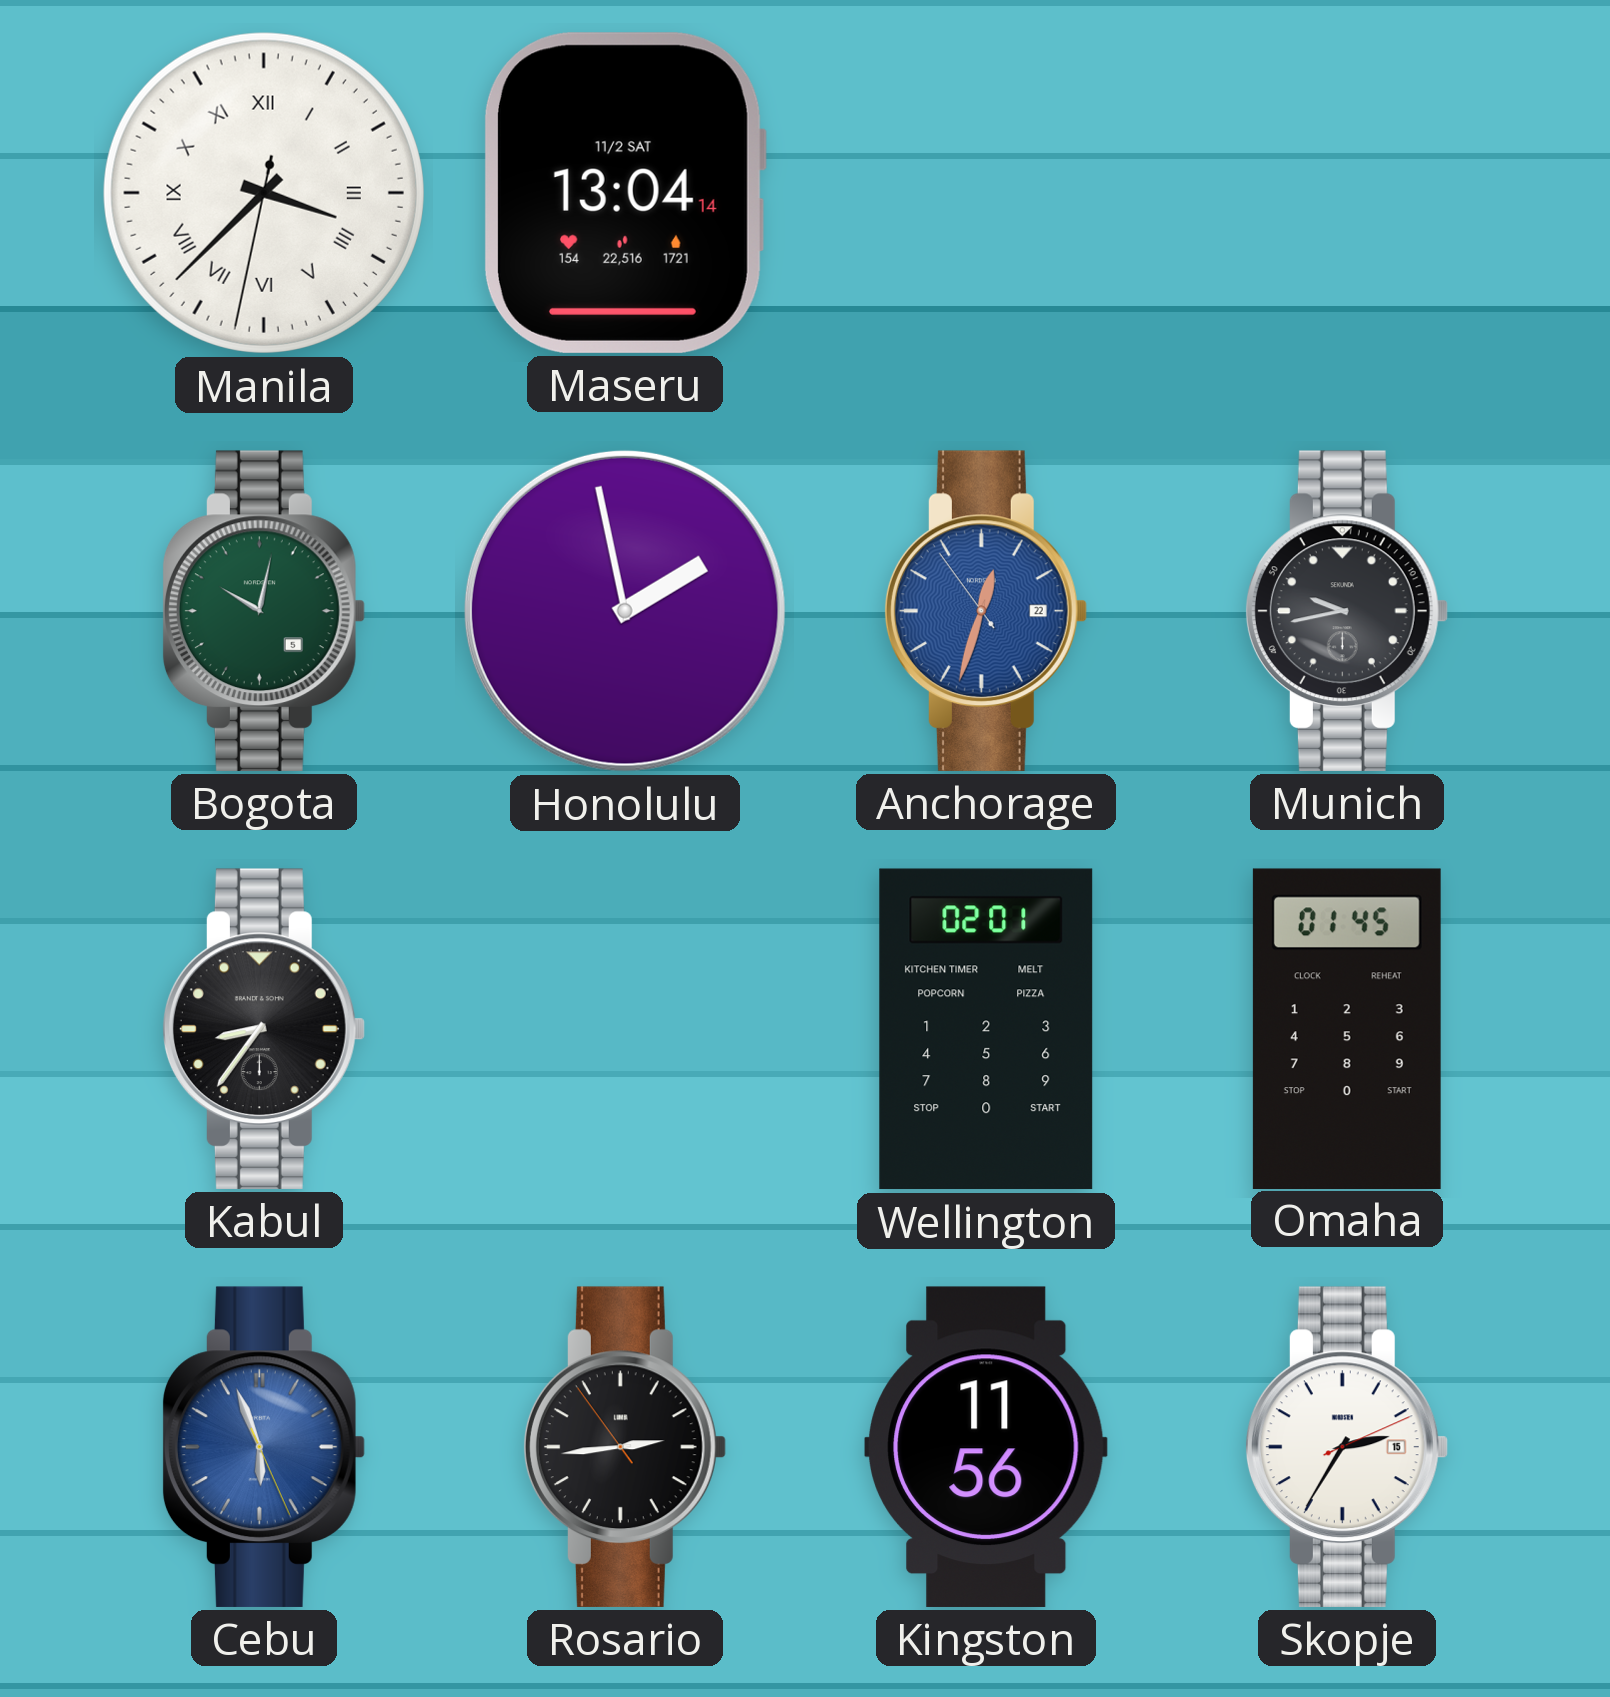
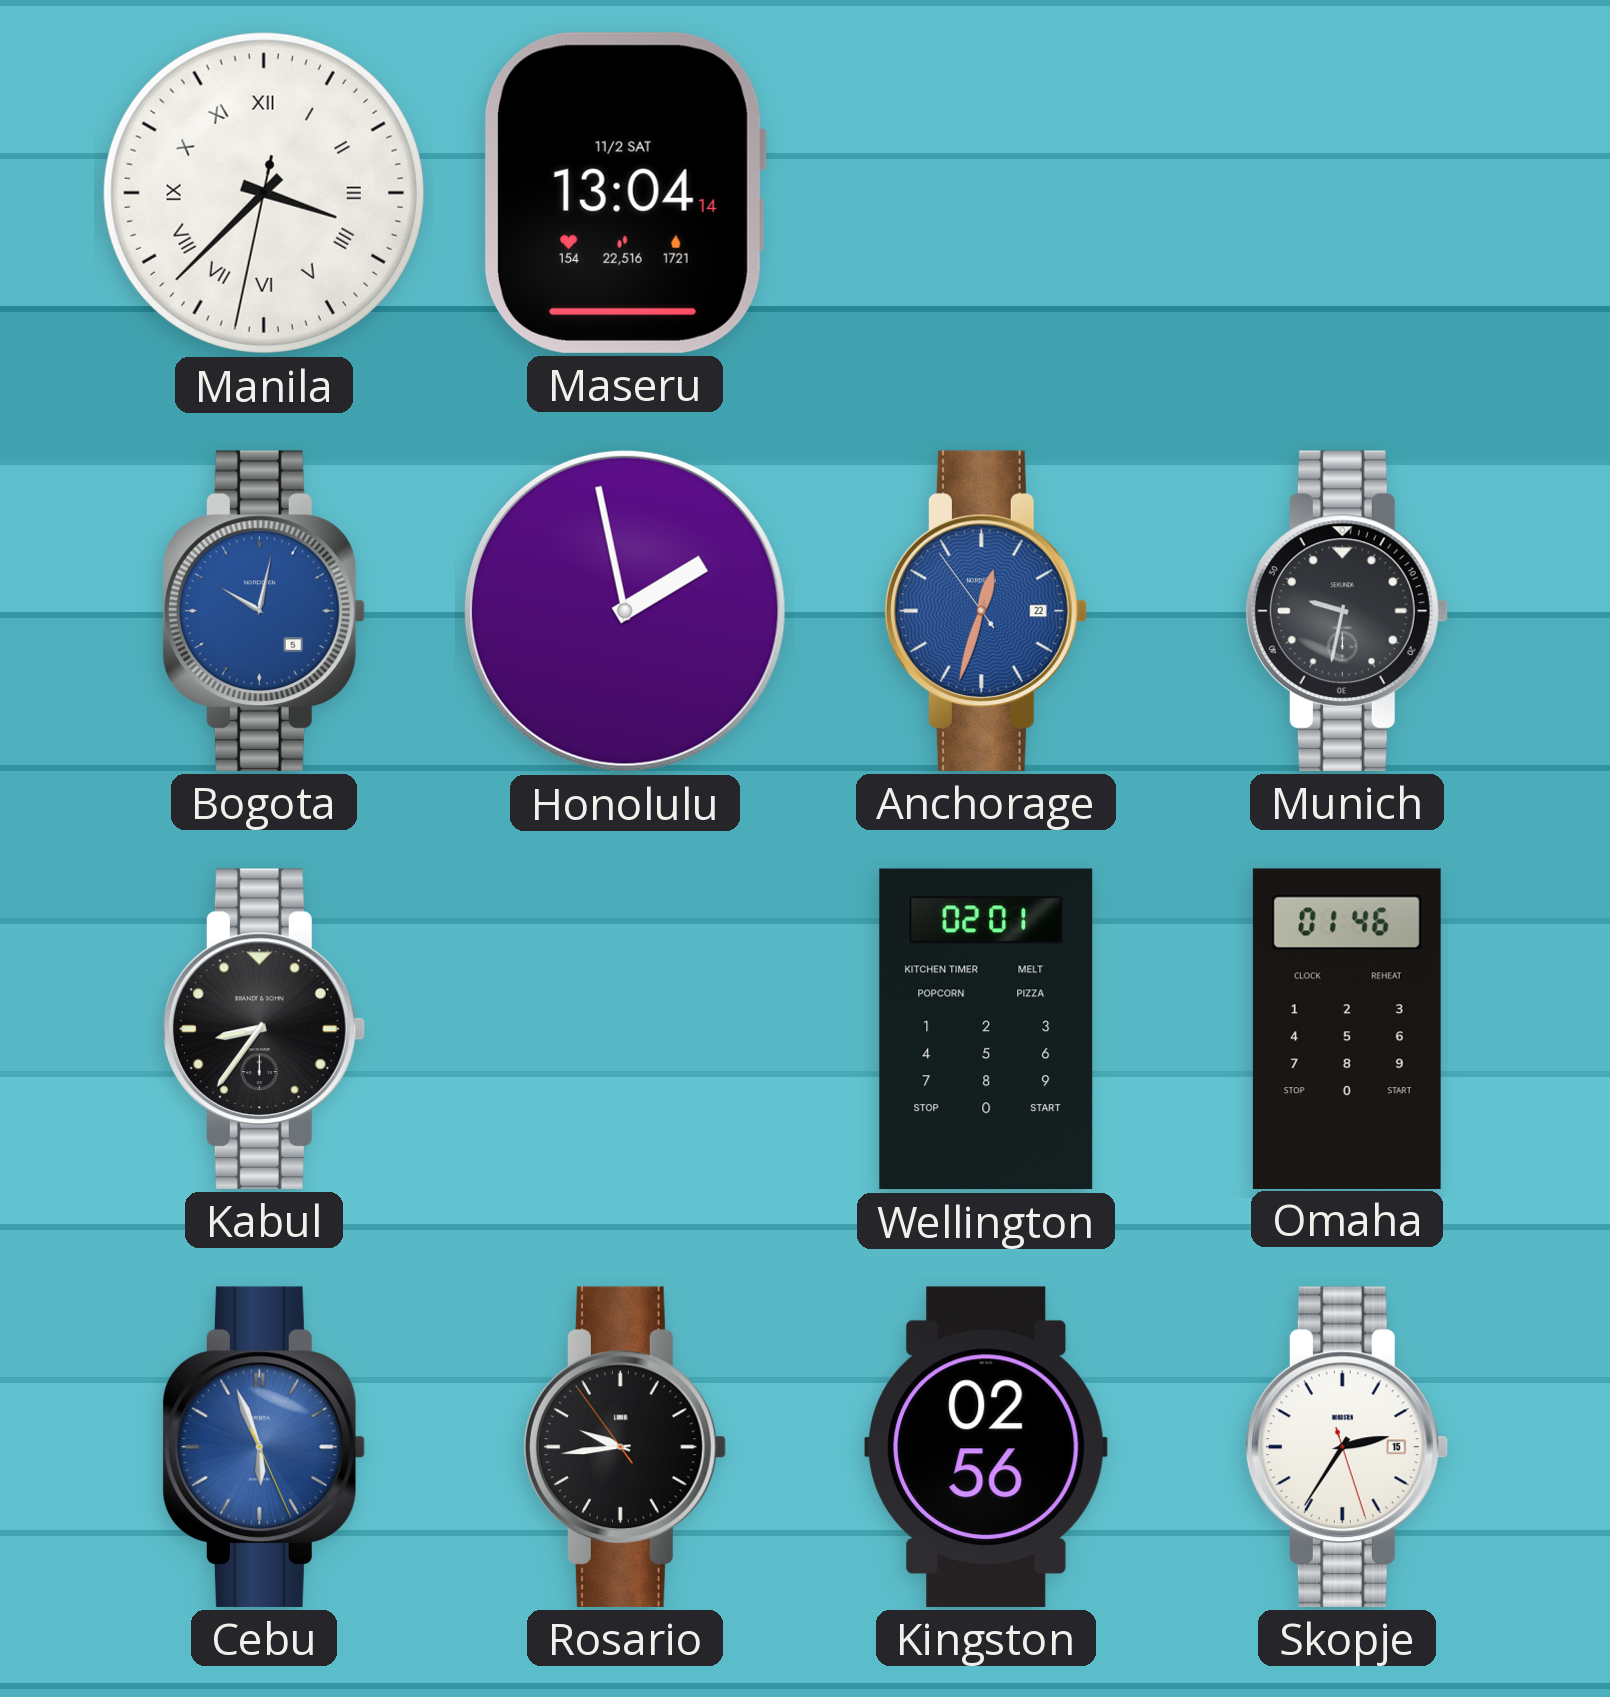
Bogota dial: green -> blue (263, 611)
Munich: 9:43 -> 9:32 (1346, 611)
Omaha: 01:45 -> 01:46 (1347, 1028)
Rosario: 2:43 -> 9:43 (624, 1447)
Kingston: 11:56 -> 02:56 (987, 1447)
Skopje: 2:35:11 -> 2:35:27 (1346, 1447)
